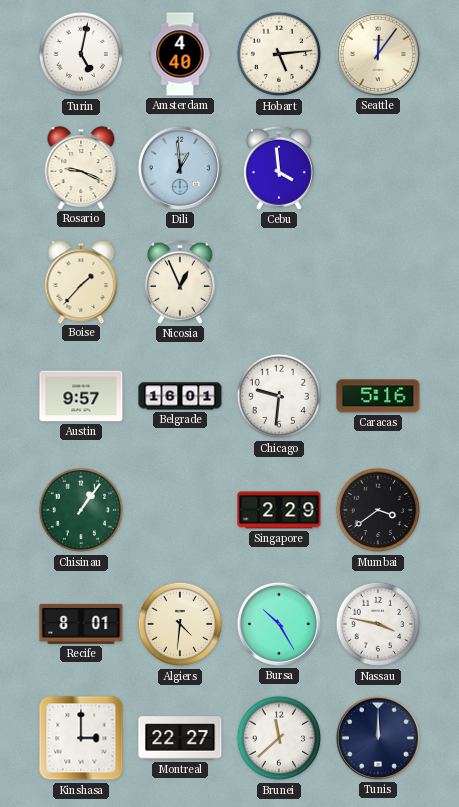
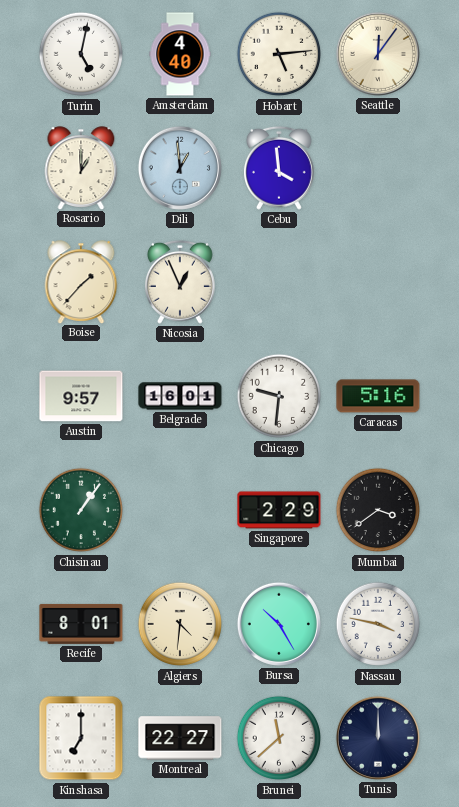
Rosario: 9:19 -> 1:00 (81, 168)
Kinshasa: 3:00 -> 7:00 (81, 738)
